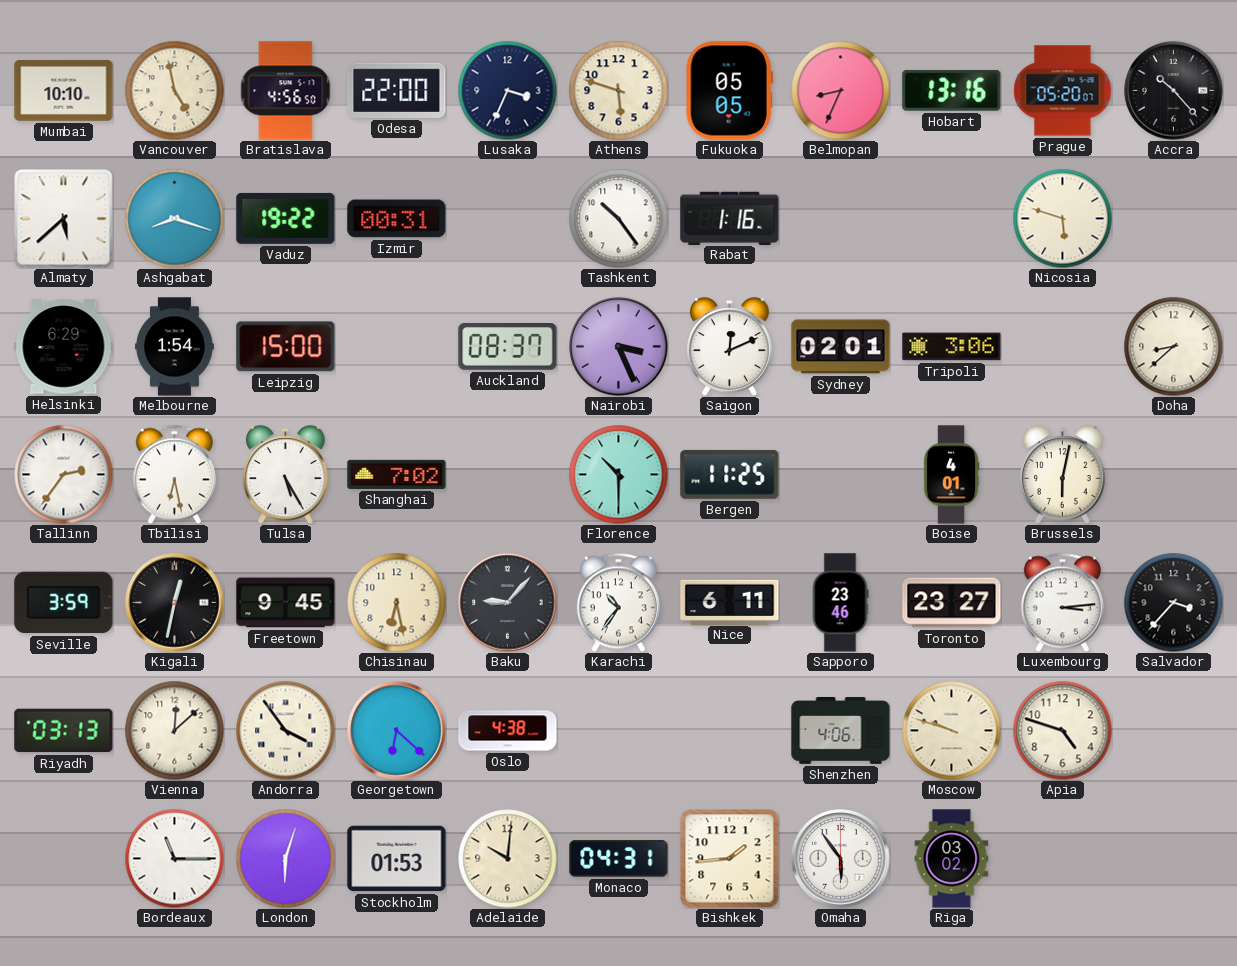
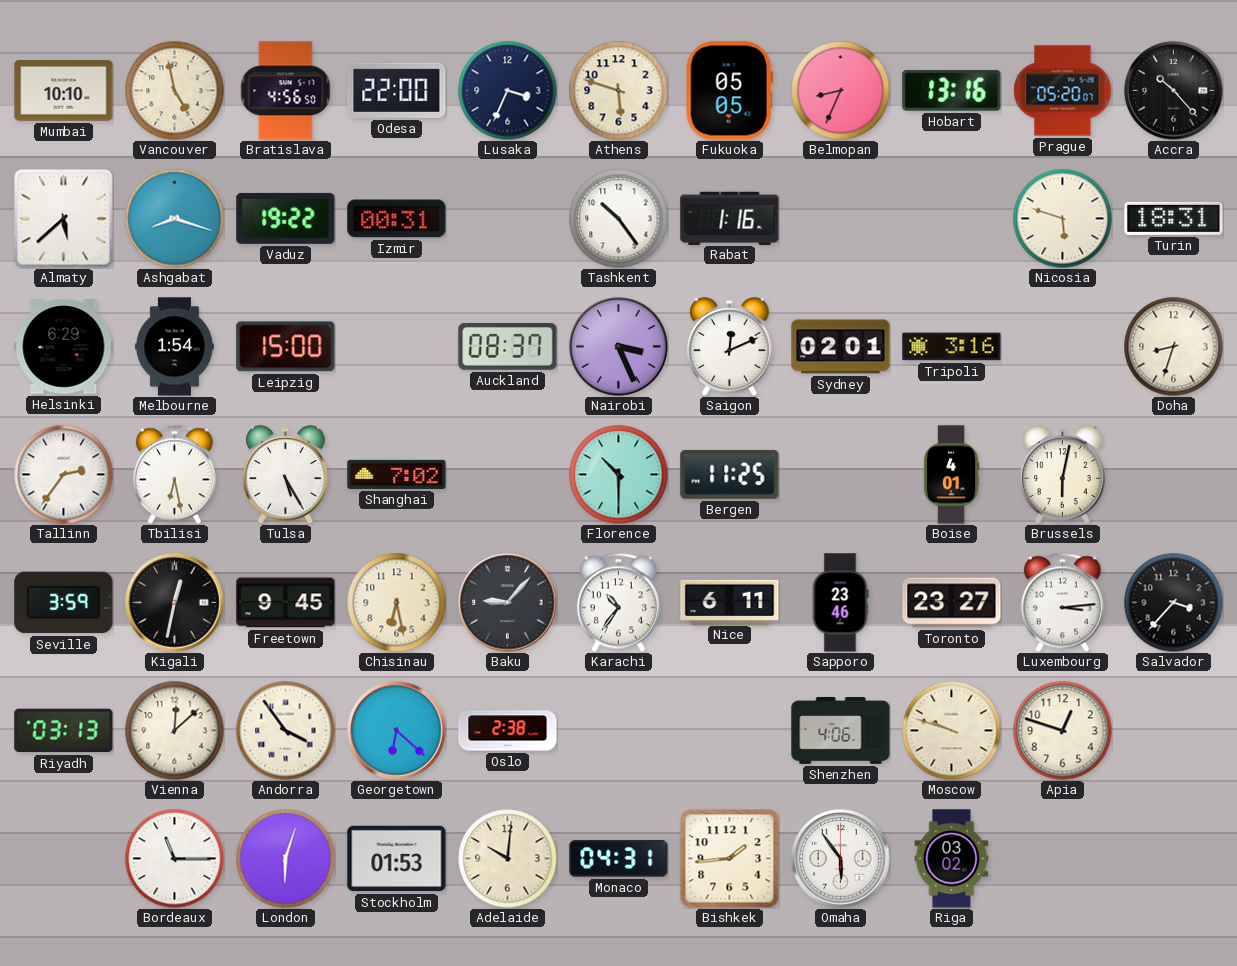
Turin: none -> 18:31 (1174, 218)
Tripoli: 3:06 -> 3:16 (952, 347)
Doha: 8:38 -> 8:33 (1174, 347)
Oslo: 4:38 -> 2:38 (508, 731)
Apia: 4:48 -> 12:48 (1063, 731)
